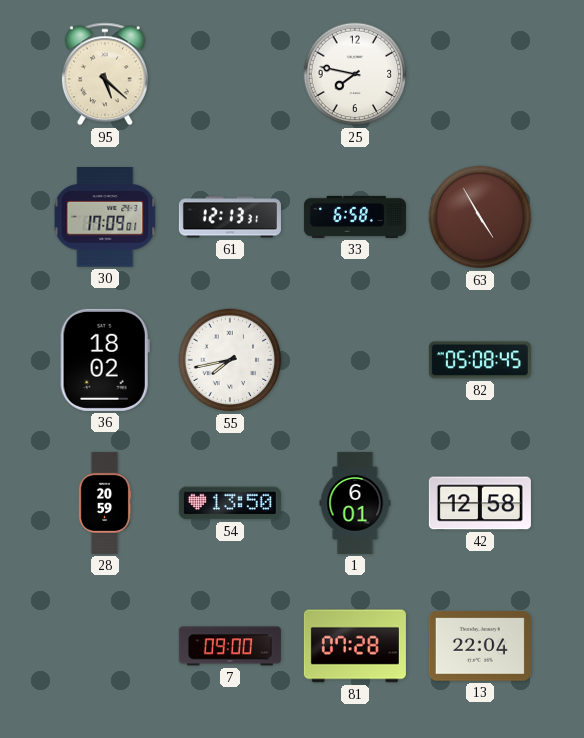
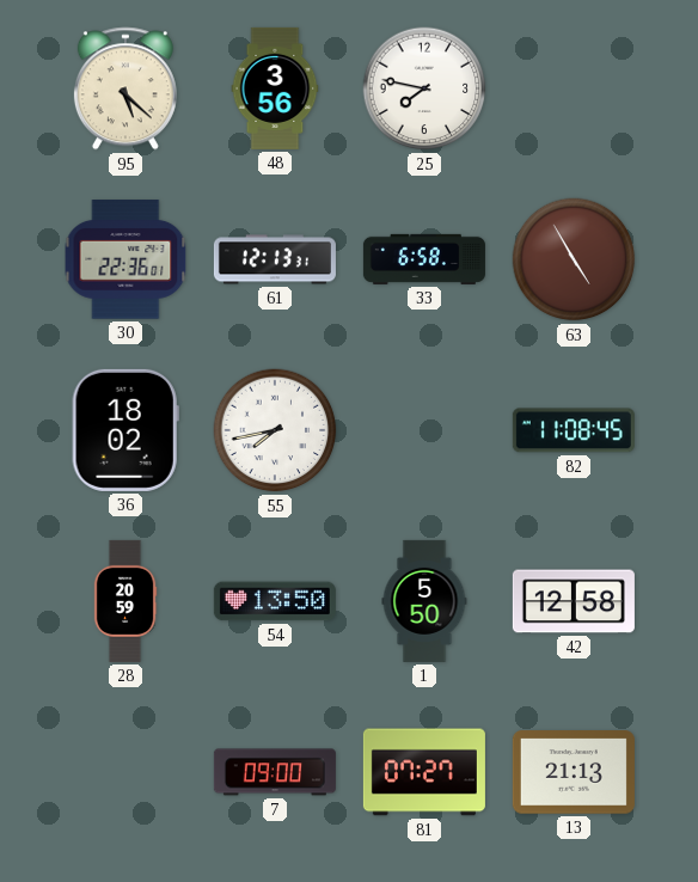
48: none -> 3:56 (275, 88)
30: 17:09 -> 22:36 (125, 259)
82: 05:08 -> 11:08 (574, 430)
1: 6:01 -> 5:50 (424, 601)
81: 07:28 -> 07:27 (424, 772)
13: 22:04 -> 21:13 (574, 772)
